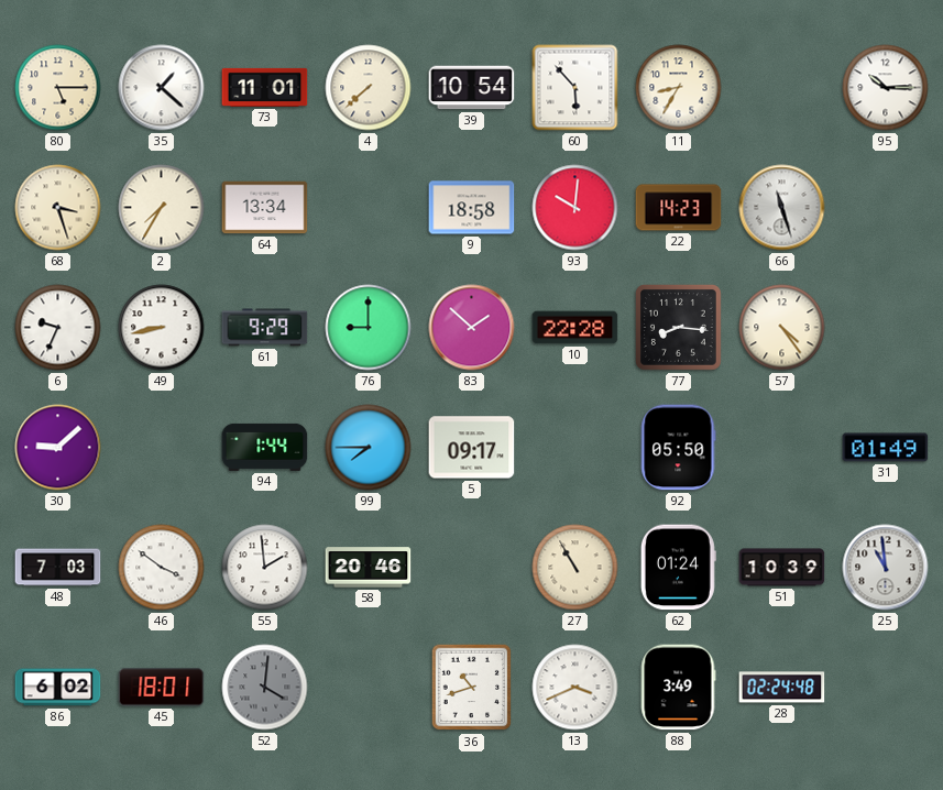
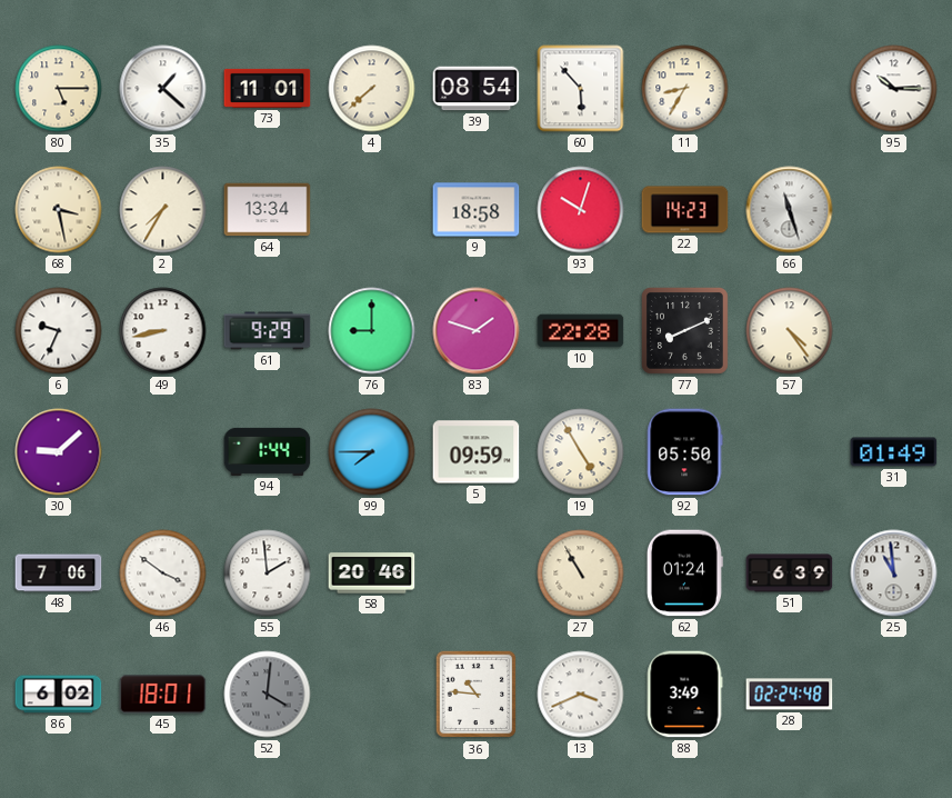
39: 10:54 -> 08:54 (477, 89)
68: 3:27 -> 3:28 (59, 210)
93: 10:01 -> 10:03 (581, 210)
83: 1:52 -> 1:48 (477, 331)
77: 8:16 -> 8:11 (684, 330)
5: 09:17 -> 09:59 (477, 452)
19: none -> 4:55 (581, 452)
48: 7:03 -> 7:06 (59, 573)
51: 10:39 -> 6:39 (790, 573)
36: 10:42 -> 10:46 (477, 695)
